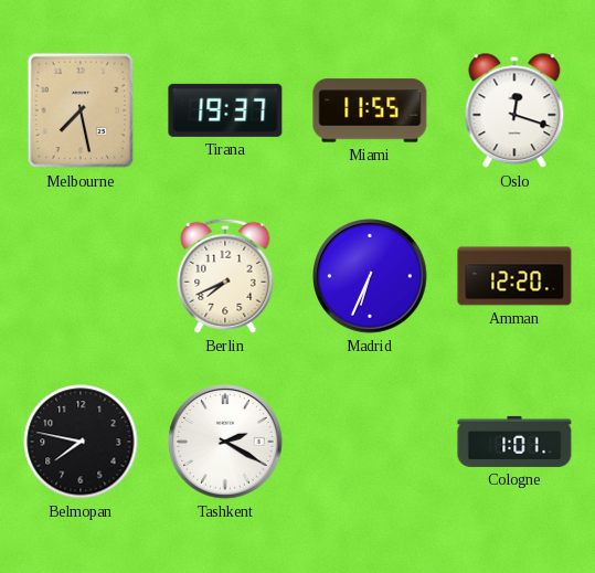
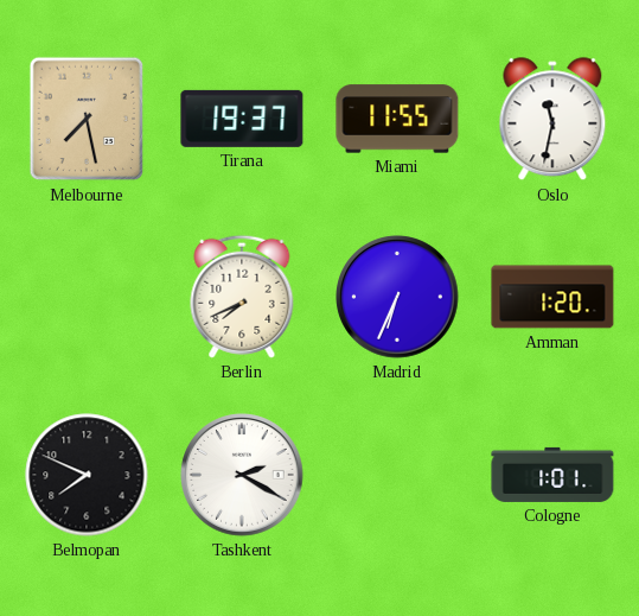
Oslo: 12:18 -> 11:32 (552, 120)
Amman: 12:20 -> 1:20 (552, 297)
Belmopan: 7:47 -> 7:49 (87, 475)
